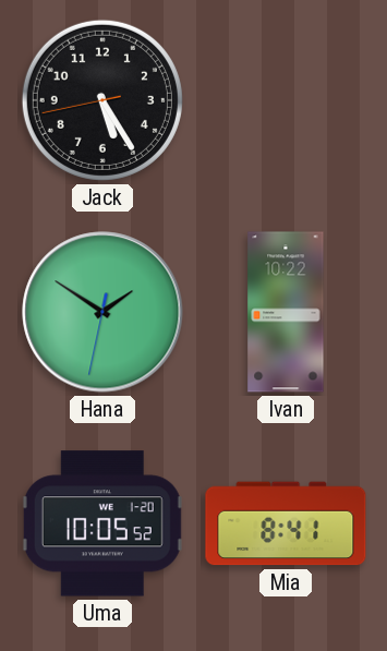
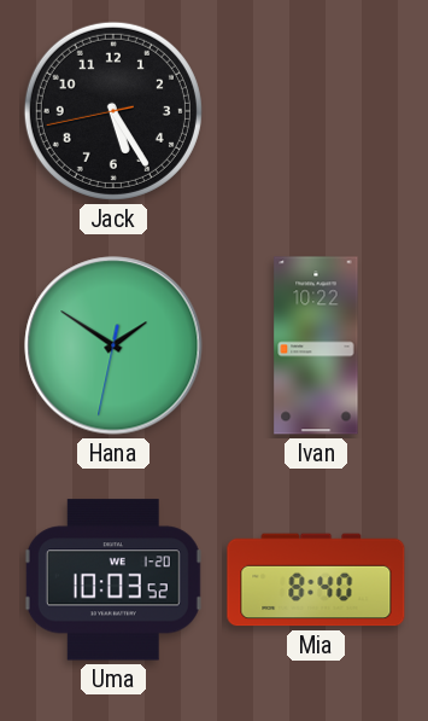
Uma: 10:05 -> 10:03 (113, 580)
Mia: 8:41 -> 8:40 (316, 580)
